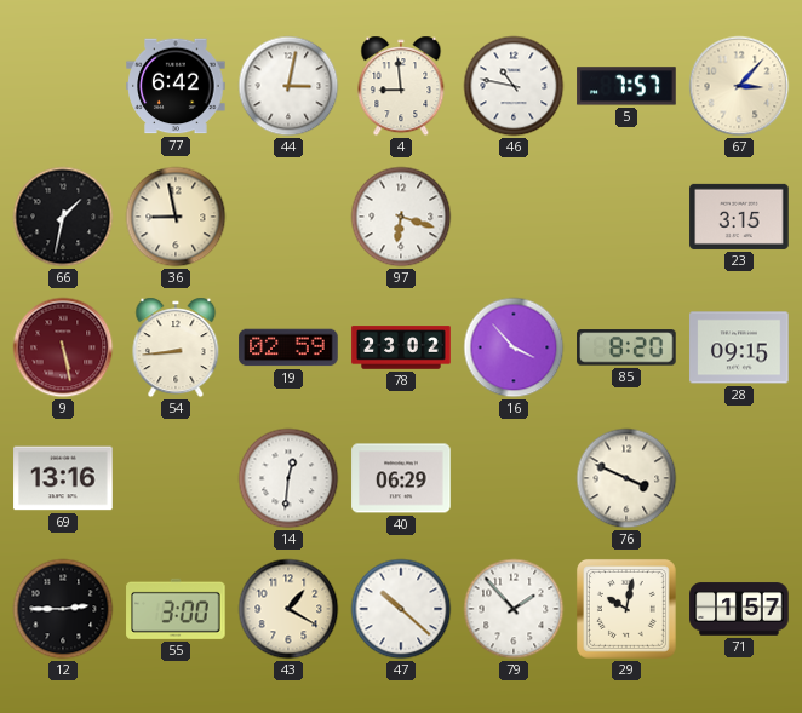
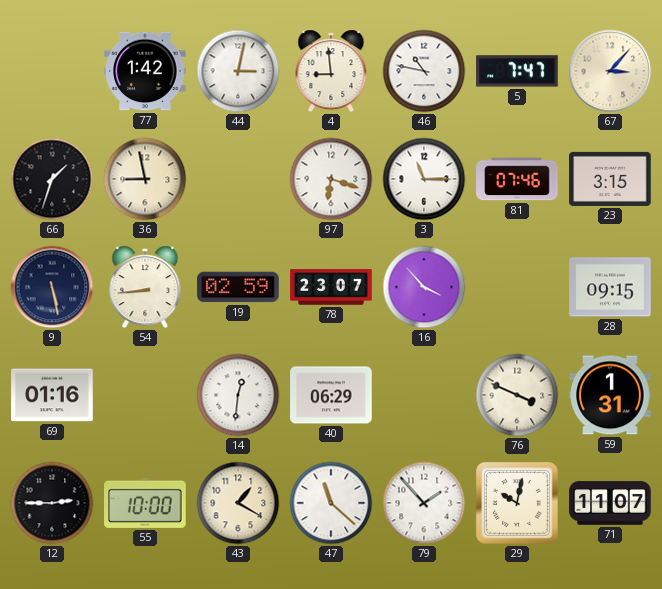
77: 6:42 -> 1:42 (145, 71)
5: 7:57 -> 7:47 (517, 71)
66: 1:32 -> 1:33 (52, 179)
3: none -> 11:15 (424, 179)
81: none -> 07:46 (517, 179)
9 dial: burgundy -> navy (52, 287)
78: 23:02 -> 23:07 (331, 287)
85: 8:20 -> none (626, 347)
69: 13:16 -> 01:16 (52, 395)
59: none -> 1:31 (610, 395)
55: 3:00 -> 10:00 (145, 503)
47: 10:22 -> 11:22 (331, 503)
71: 1:57 -> 11:07 (610, 503)
